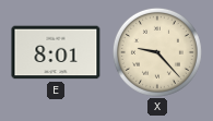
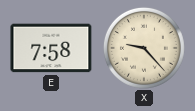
E: 8:01 -> 7:58 (51, 48)
